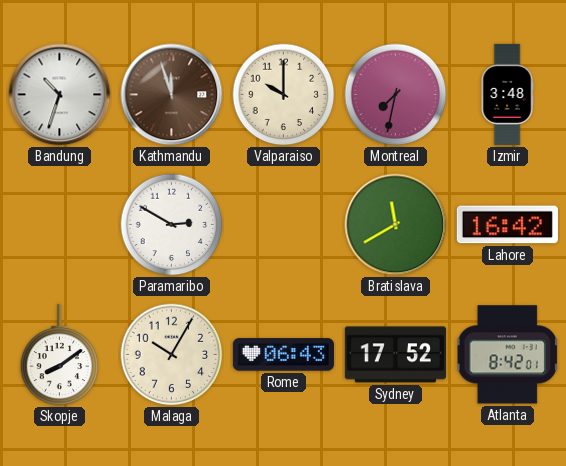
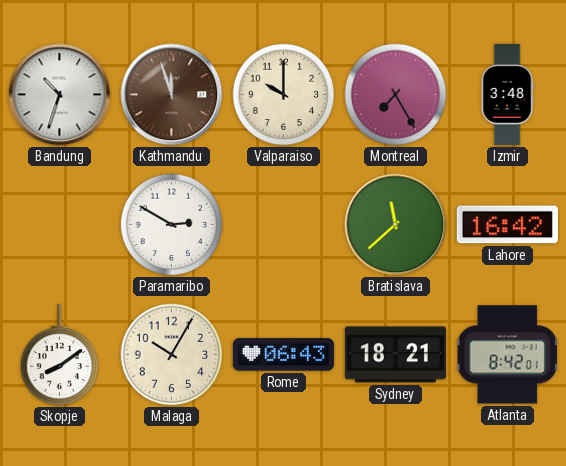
Montreal: 7:32 -> 7:25 (396, 95)
Bratislava: 11:40 -> 11:38 (396, 225)
Sydney: 17:52 -> 18:21 (395, 355)
